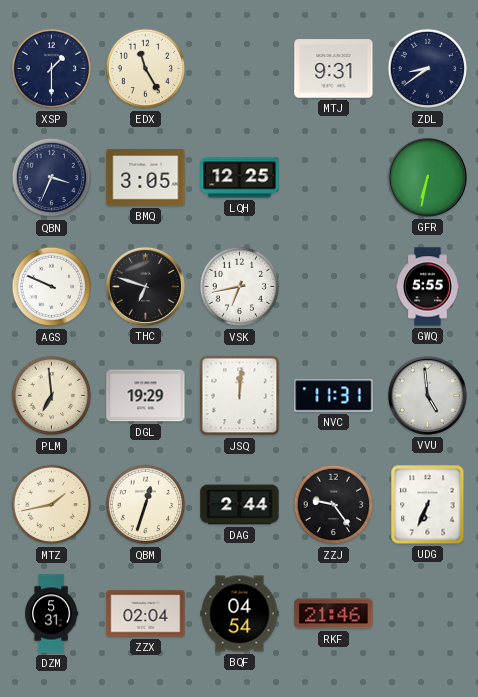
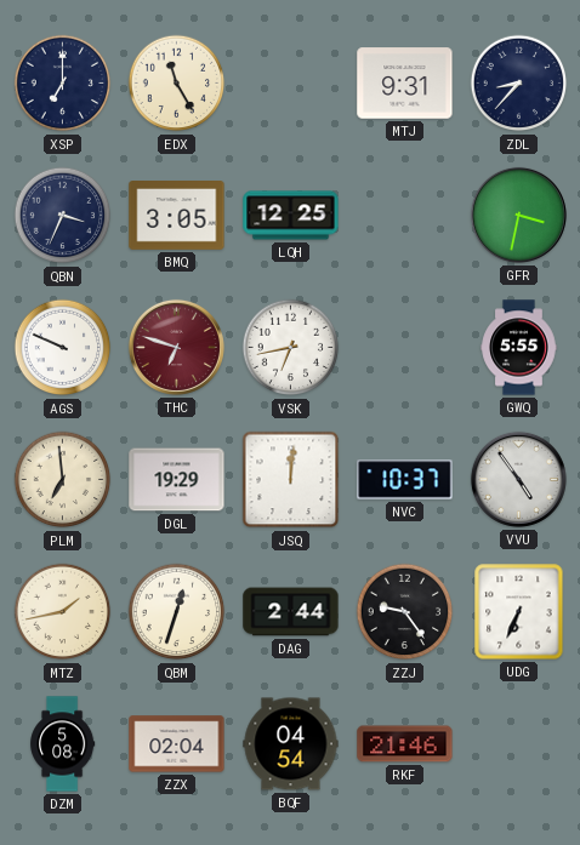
XSP: 1:30 -> 7:00 (63, 84)
ZDL: 8:39 -> 8:37 (519, 84)
GFR: 6:32 -> 3:32 (518, 215)
THC dial: black -> burgundy (176, 347)
NVC: 11:31 -> 10:37 (405, 480)
VVU: 4:59 -> 4:54 (518, 479)
DZM: 5:31 -> 5:08 (63, 744)
